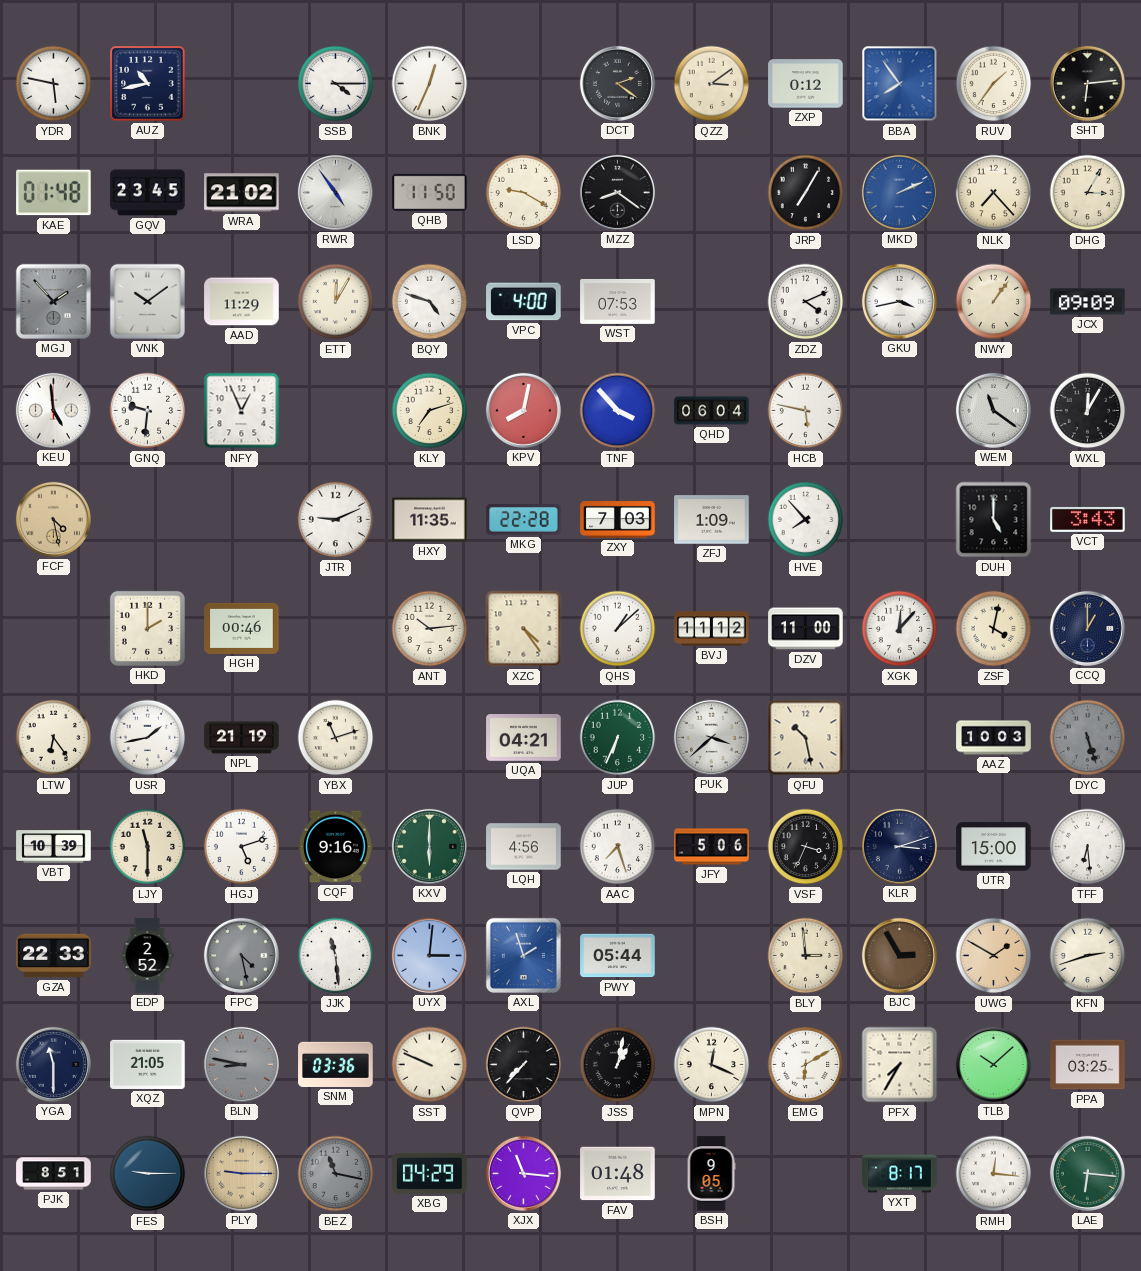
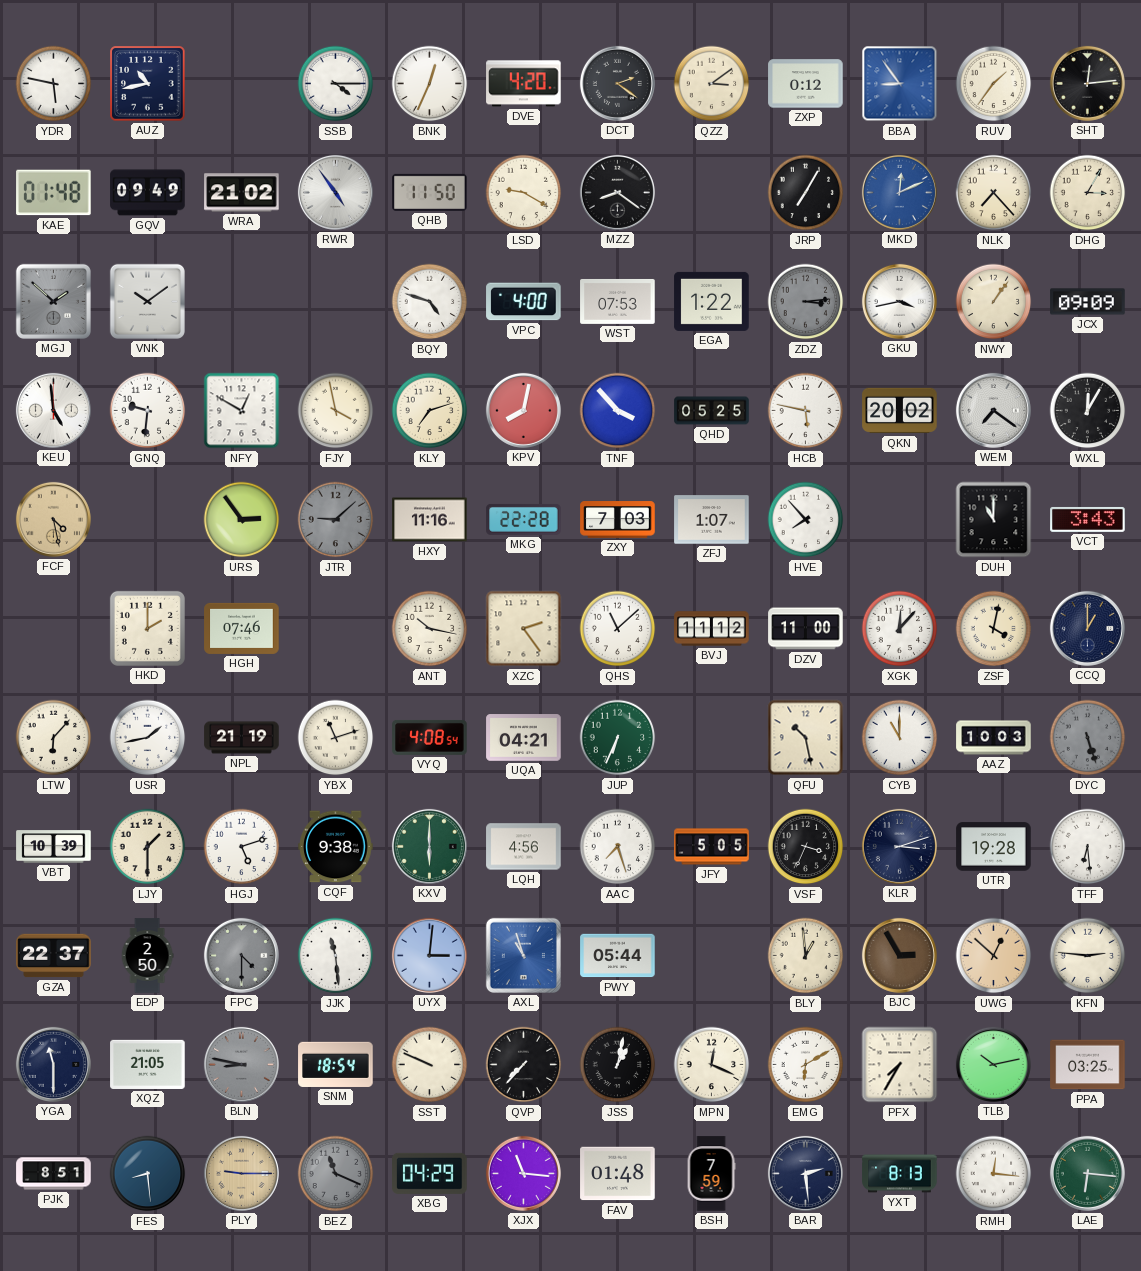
DVE: none -> 4:20 (524, 84)
BBA: 7:54 -> 8:54 (900, 84)
SHT: 6:14 -> 12:14 (1087, 83)
GQV: 23:45 -> 09:49 (148, 193)
MKD: 2:11 -> 12:11 (899, 192)
MGJ: 1:53 -> 1:52 (53, 301)
AAD: 11:29 -> none (242, 302)
ETT: 12:05 -> none (336, 302)
EGA: none -> 1:22 (712, 301)
ZDZ: 4:11 -> 3:14 (806, 302)
ZDZ dial: white -> grey (806, 302)
NFY: 12:56 -> 12:50 (242, 411)
FJY: none -> 3:58 (336, 411)
QHD: 06:04 -> 05:25 (712, 411)
QKN: none -> 20:02 (900, 411)
WEM: 11:21 -> 7:21 (993, 410)
URS: none -> 2:54 (242, 520)
JTR: 9:11 -> 9:08 (336, 520)
JTR dial: white -> grey (336, 520)
HXY: 11:35 -> 11:16 (430, 520)
ZFJ: 1:09 -> 1:07 (712, 520)
DUH: 5:00 -> 11:00 (994, 520)
HGH: 00:46 -> 07:46 (242, 628)
ANT: 10:14 -> 10:17 (430, 629)
XZC: 4:24 -> 2:24 (524, 629)
QHS: 1:08 -> 11:08 (618, 629)
LTW: 6:24 -> 6:07 (54, 738)
VYQ: none -> 4:08 (430, 737)
PUK: 3:38 -> none (711, 737)
CYB: none -> 11:00 (900, 738)
LJY: 11:30 -> 1:30 (148, 847)
CQF: 9:16 -> 9:38 (336, 847)
JFY: 5:06 -> 5:05 (712, 847)
UTR: 15:00 -> 19:28 (994, 847)
GZA: 22:33 -> 22:37 (54, 956)
EDP: 2:52 -> 2:50 (147, 956)
FPC: 4:28 -> 4:30 (241, 955)
AXL: 1:57 -> 10:57 (523, 955)
BLY: 2:59 -> 12:59 (806, 956)
UWG: 1:50 -> 12:52 (994, 956)
KFN: 2:42 -> 2:46 (1088, 956)
SNM: 03:36 -> 18:54 (336, 1064)
TLB: 10:08 -> 10:13 (993, 1064)
FES: 9:15 -> 8:29 (148, 1174)
BEZ: 11:17 -> 11:19 (336, 1174)
BSH: 9:05 -> 7:59 (711, 1174)
BAR: none -> 2:29 (805, 1173)
YXT: 8:17 -> 8:13 (900, 1174)
